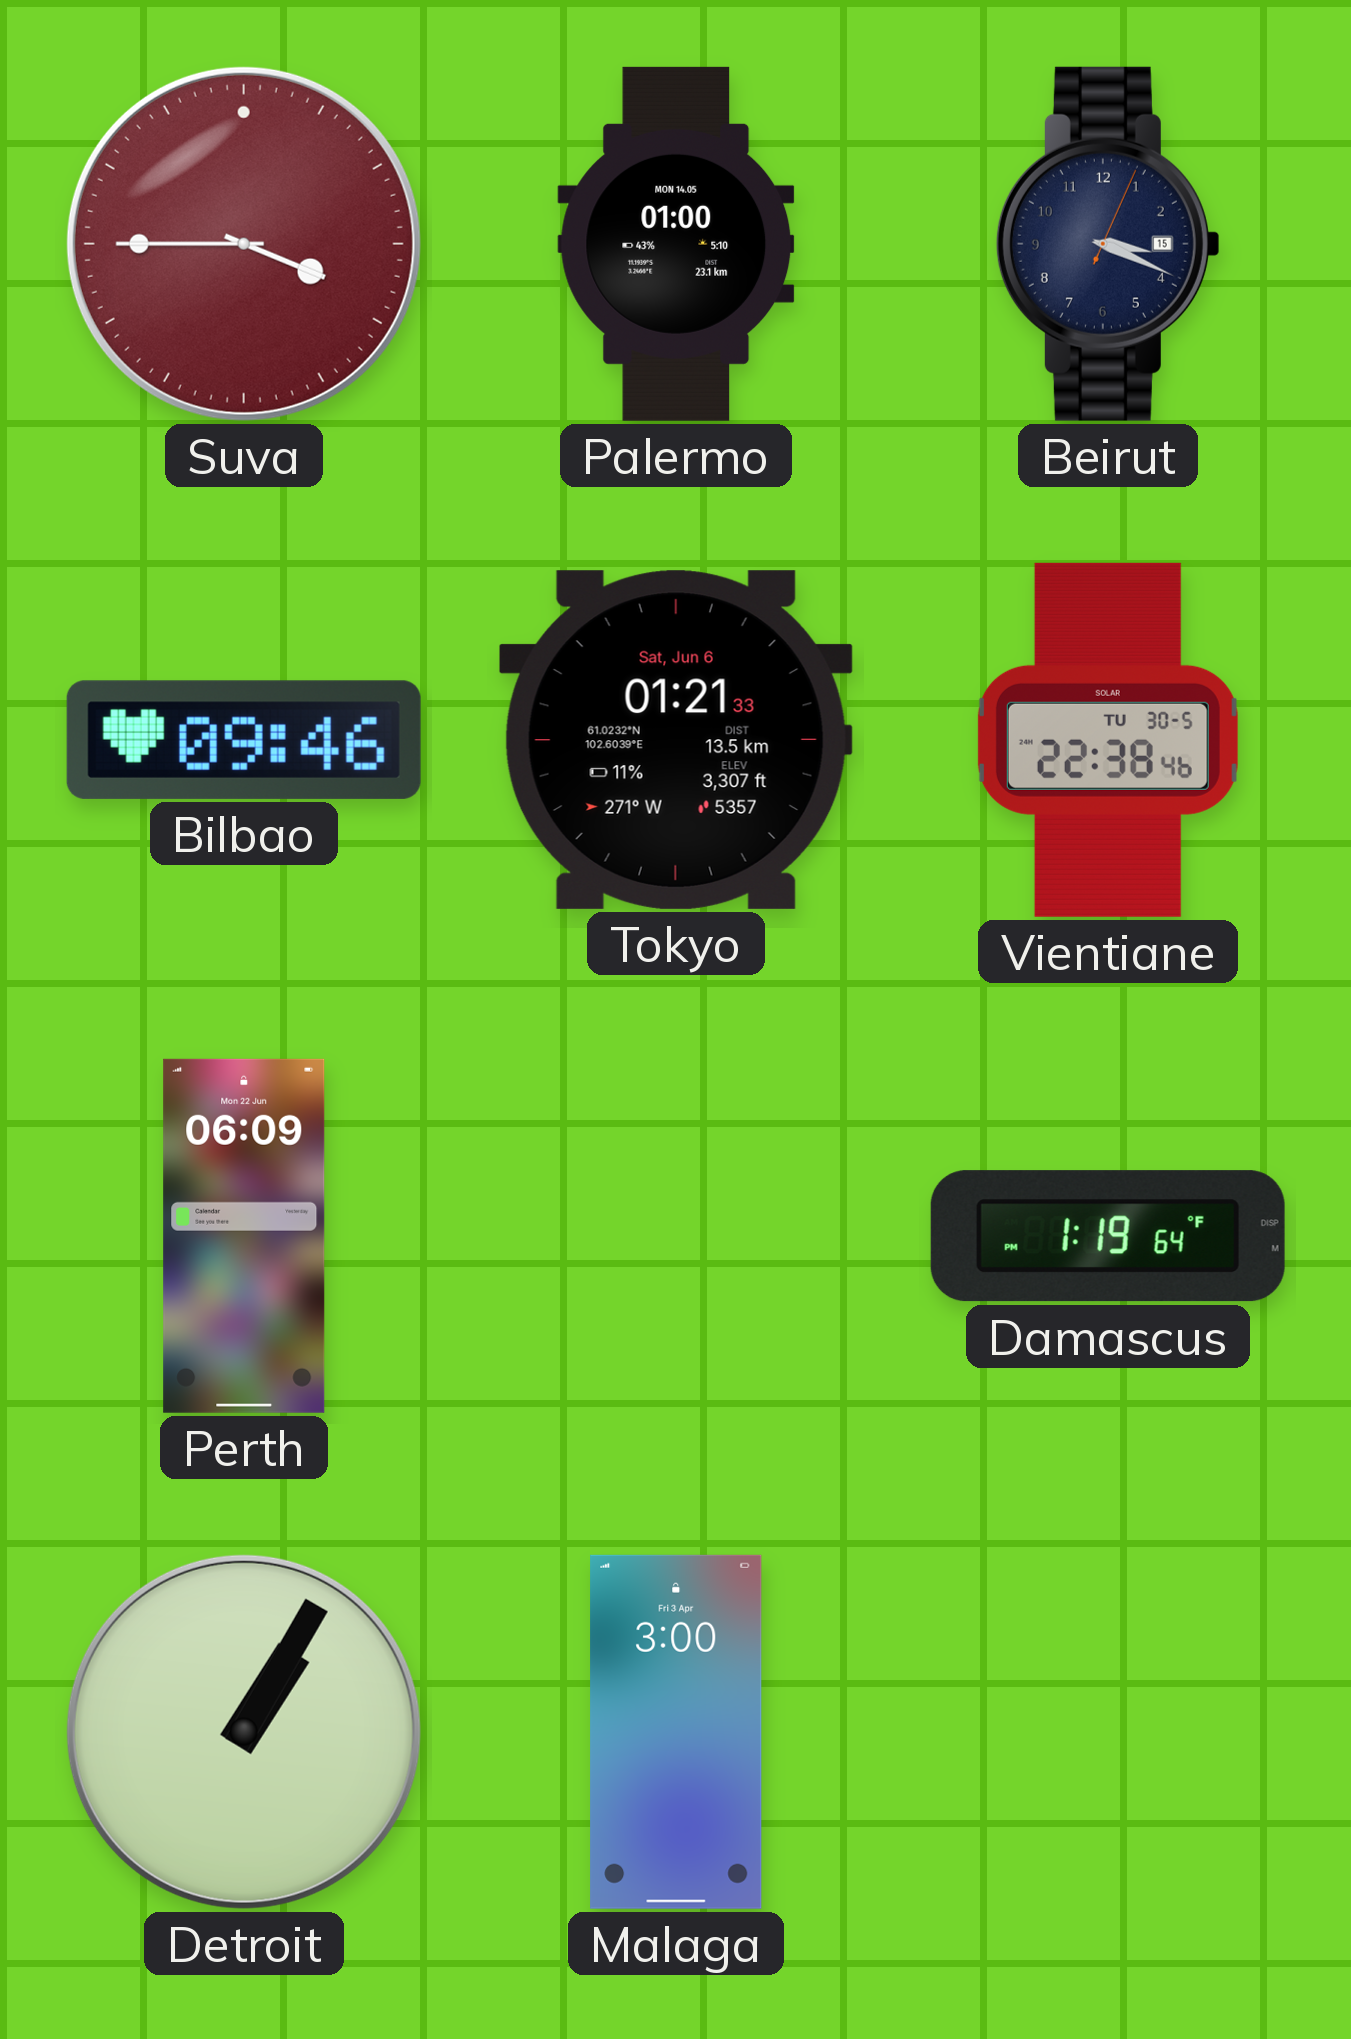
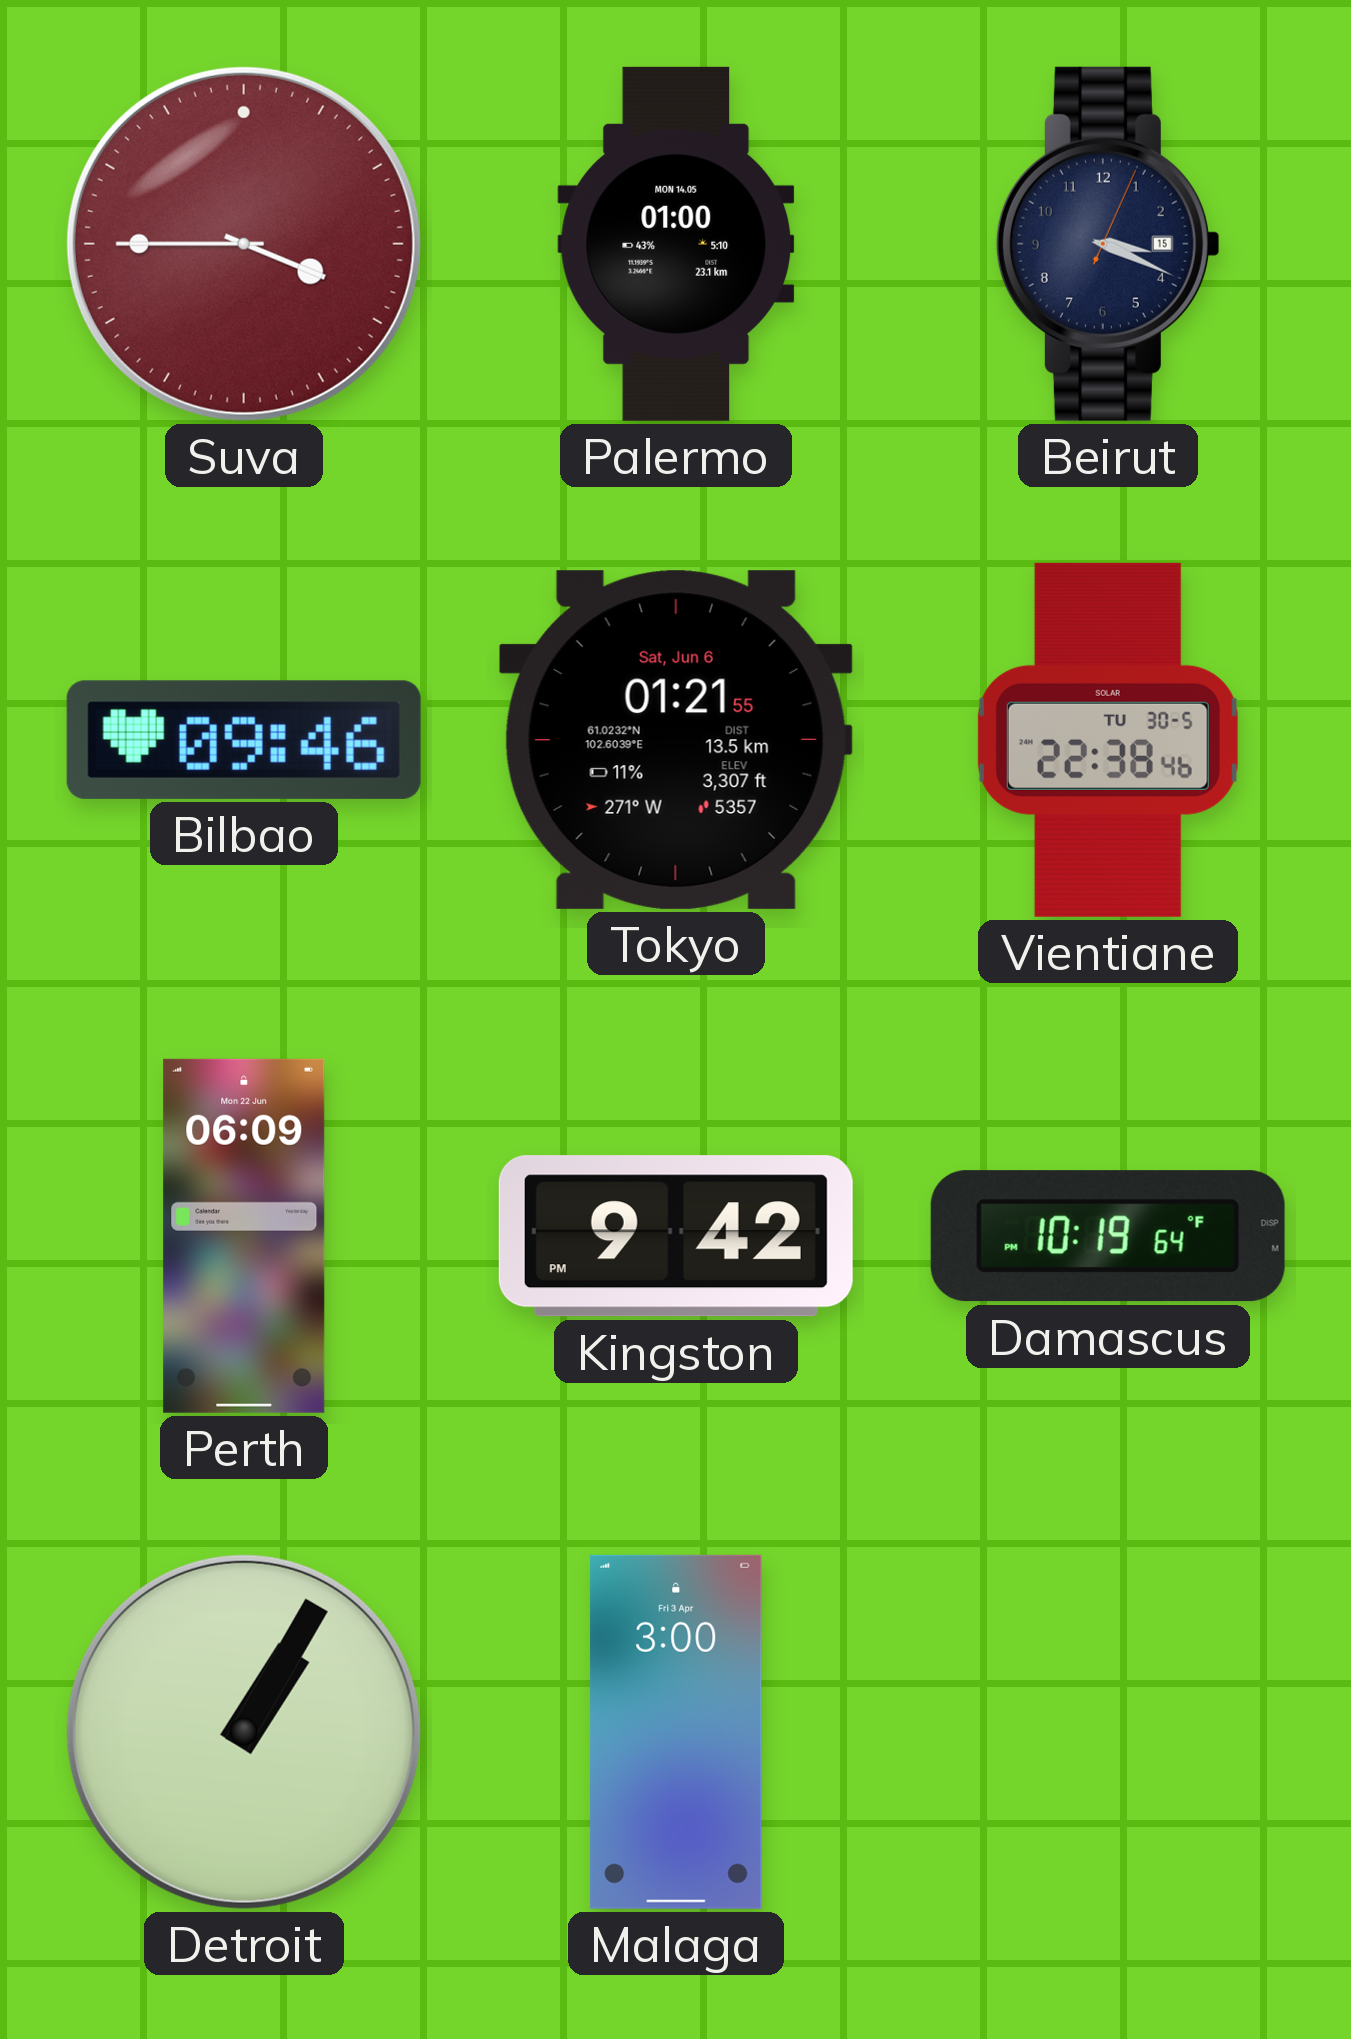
Tokyo: 01:21:33 -> 01:21:55 (676, 740)
Kingston: none -> 9:42 (676, 1236)
Damascus: 1:19 -> 10:19 (1108, 1236)
